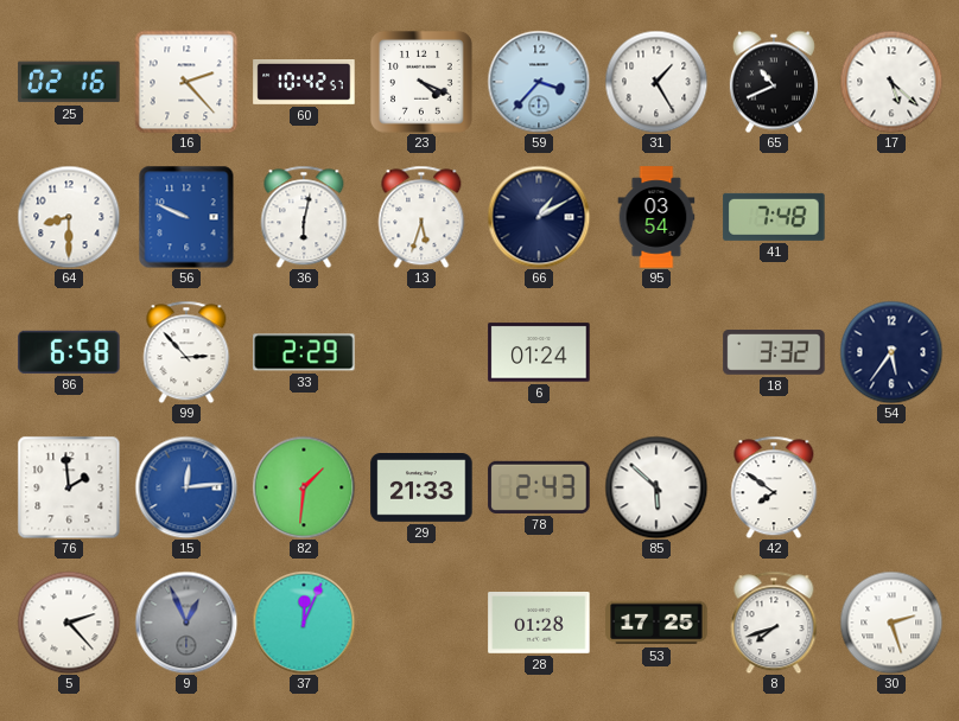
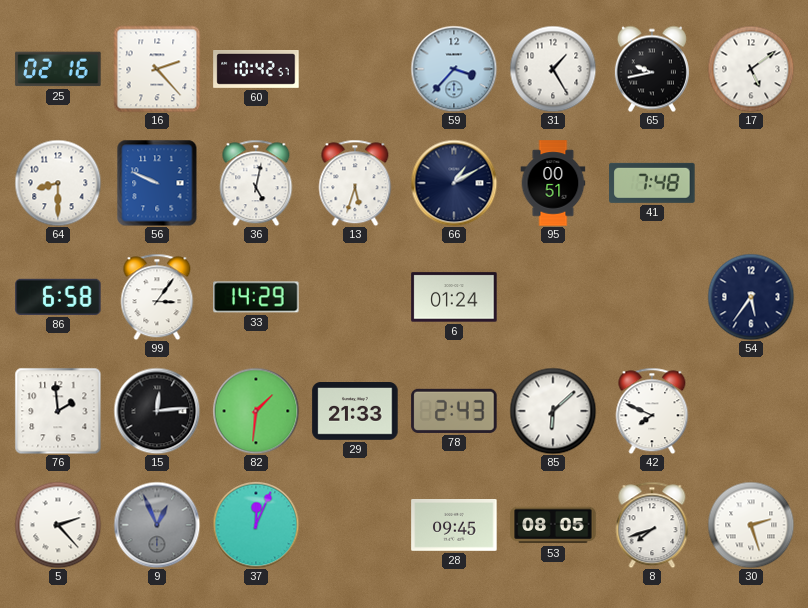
23: 4:19 -> none (421, 82)
65: 10:41 -> 9:43 (652, 69)
17: 5:22 -> 5:09 (751, 69)
36: 6:02 -> 5:02 (256, 183)
95: 03:54 -> 00:51 (553, 183)
99: 2:53 -> 3:06 (157, 297)
33: 2:29 -> 14:29 (256, 297)
18: 3:32 -> none (774, 352)
15 dial: blue -> black (157, 411)
85: 5:52 -> 6:08 (553, 411)
42: 7:51 -> 7:49 (652, 411)
28: 01:28 -> 09:45 (454, 526)
53: 17:25 -> 08:05 (553, 525)
